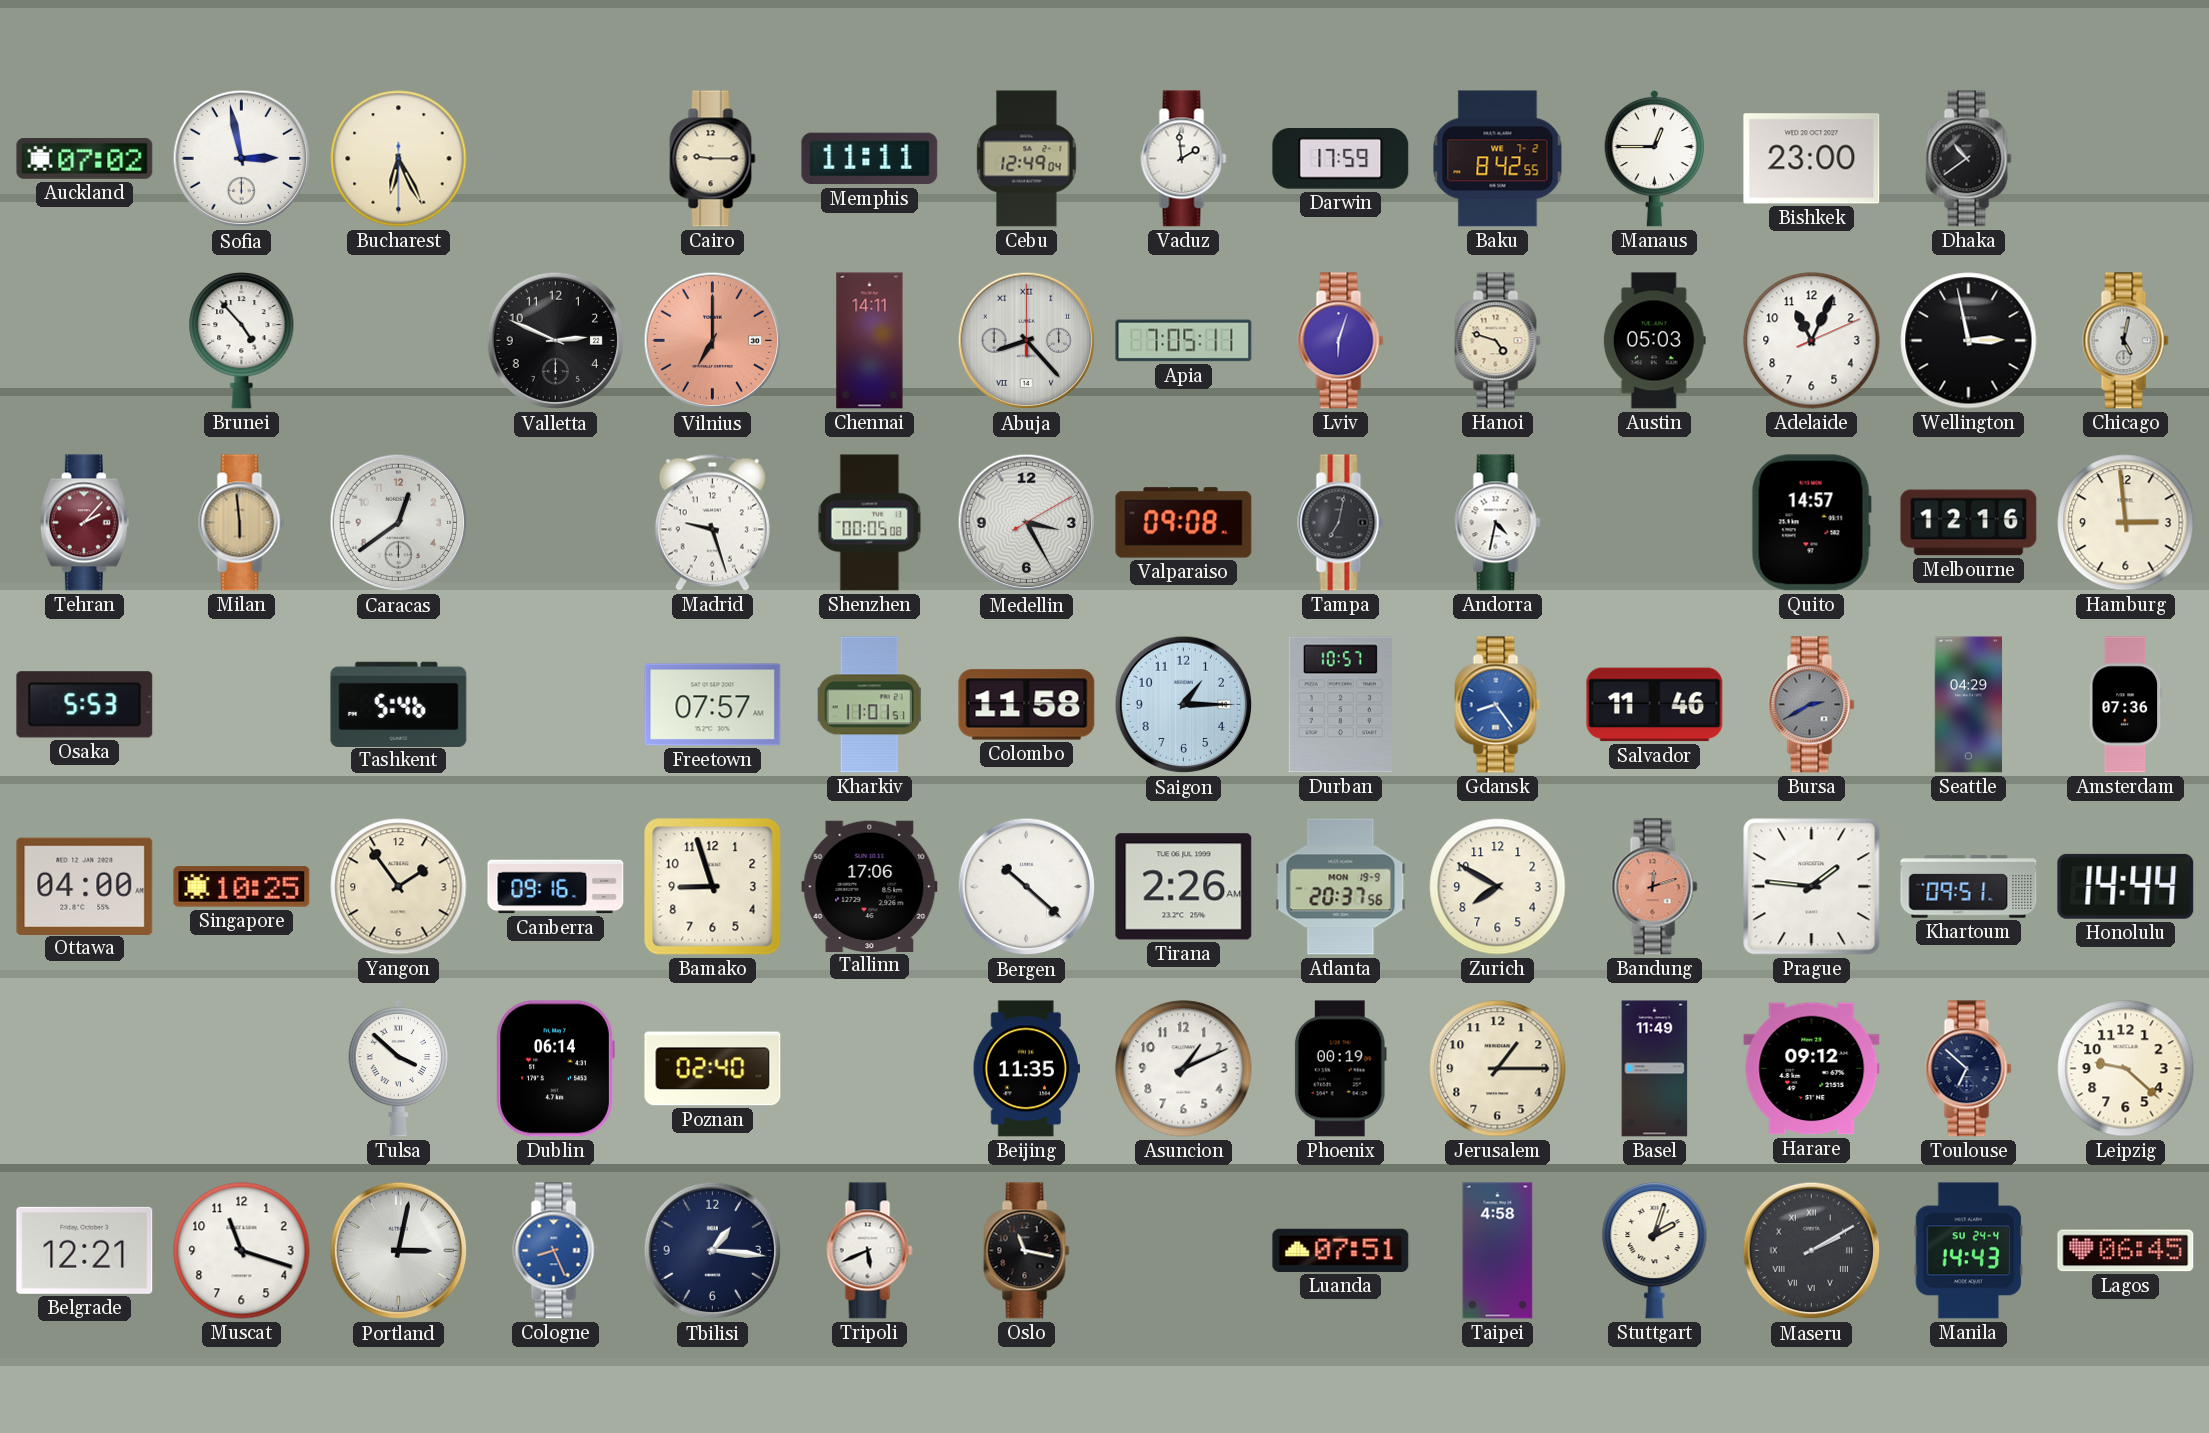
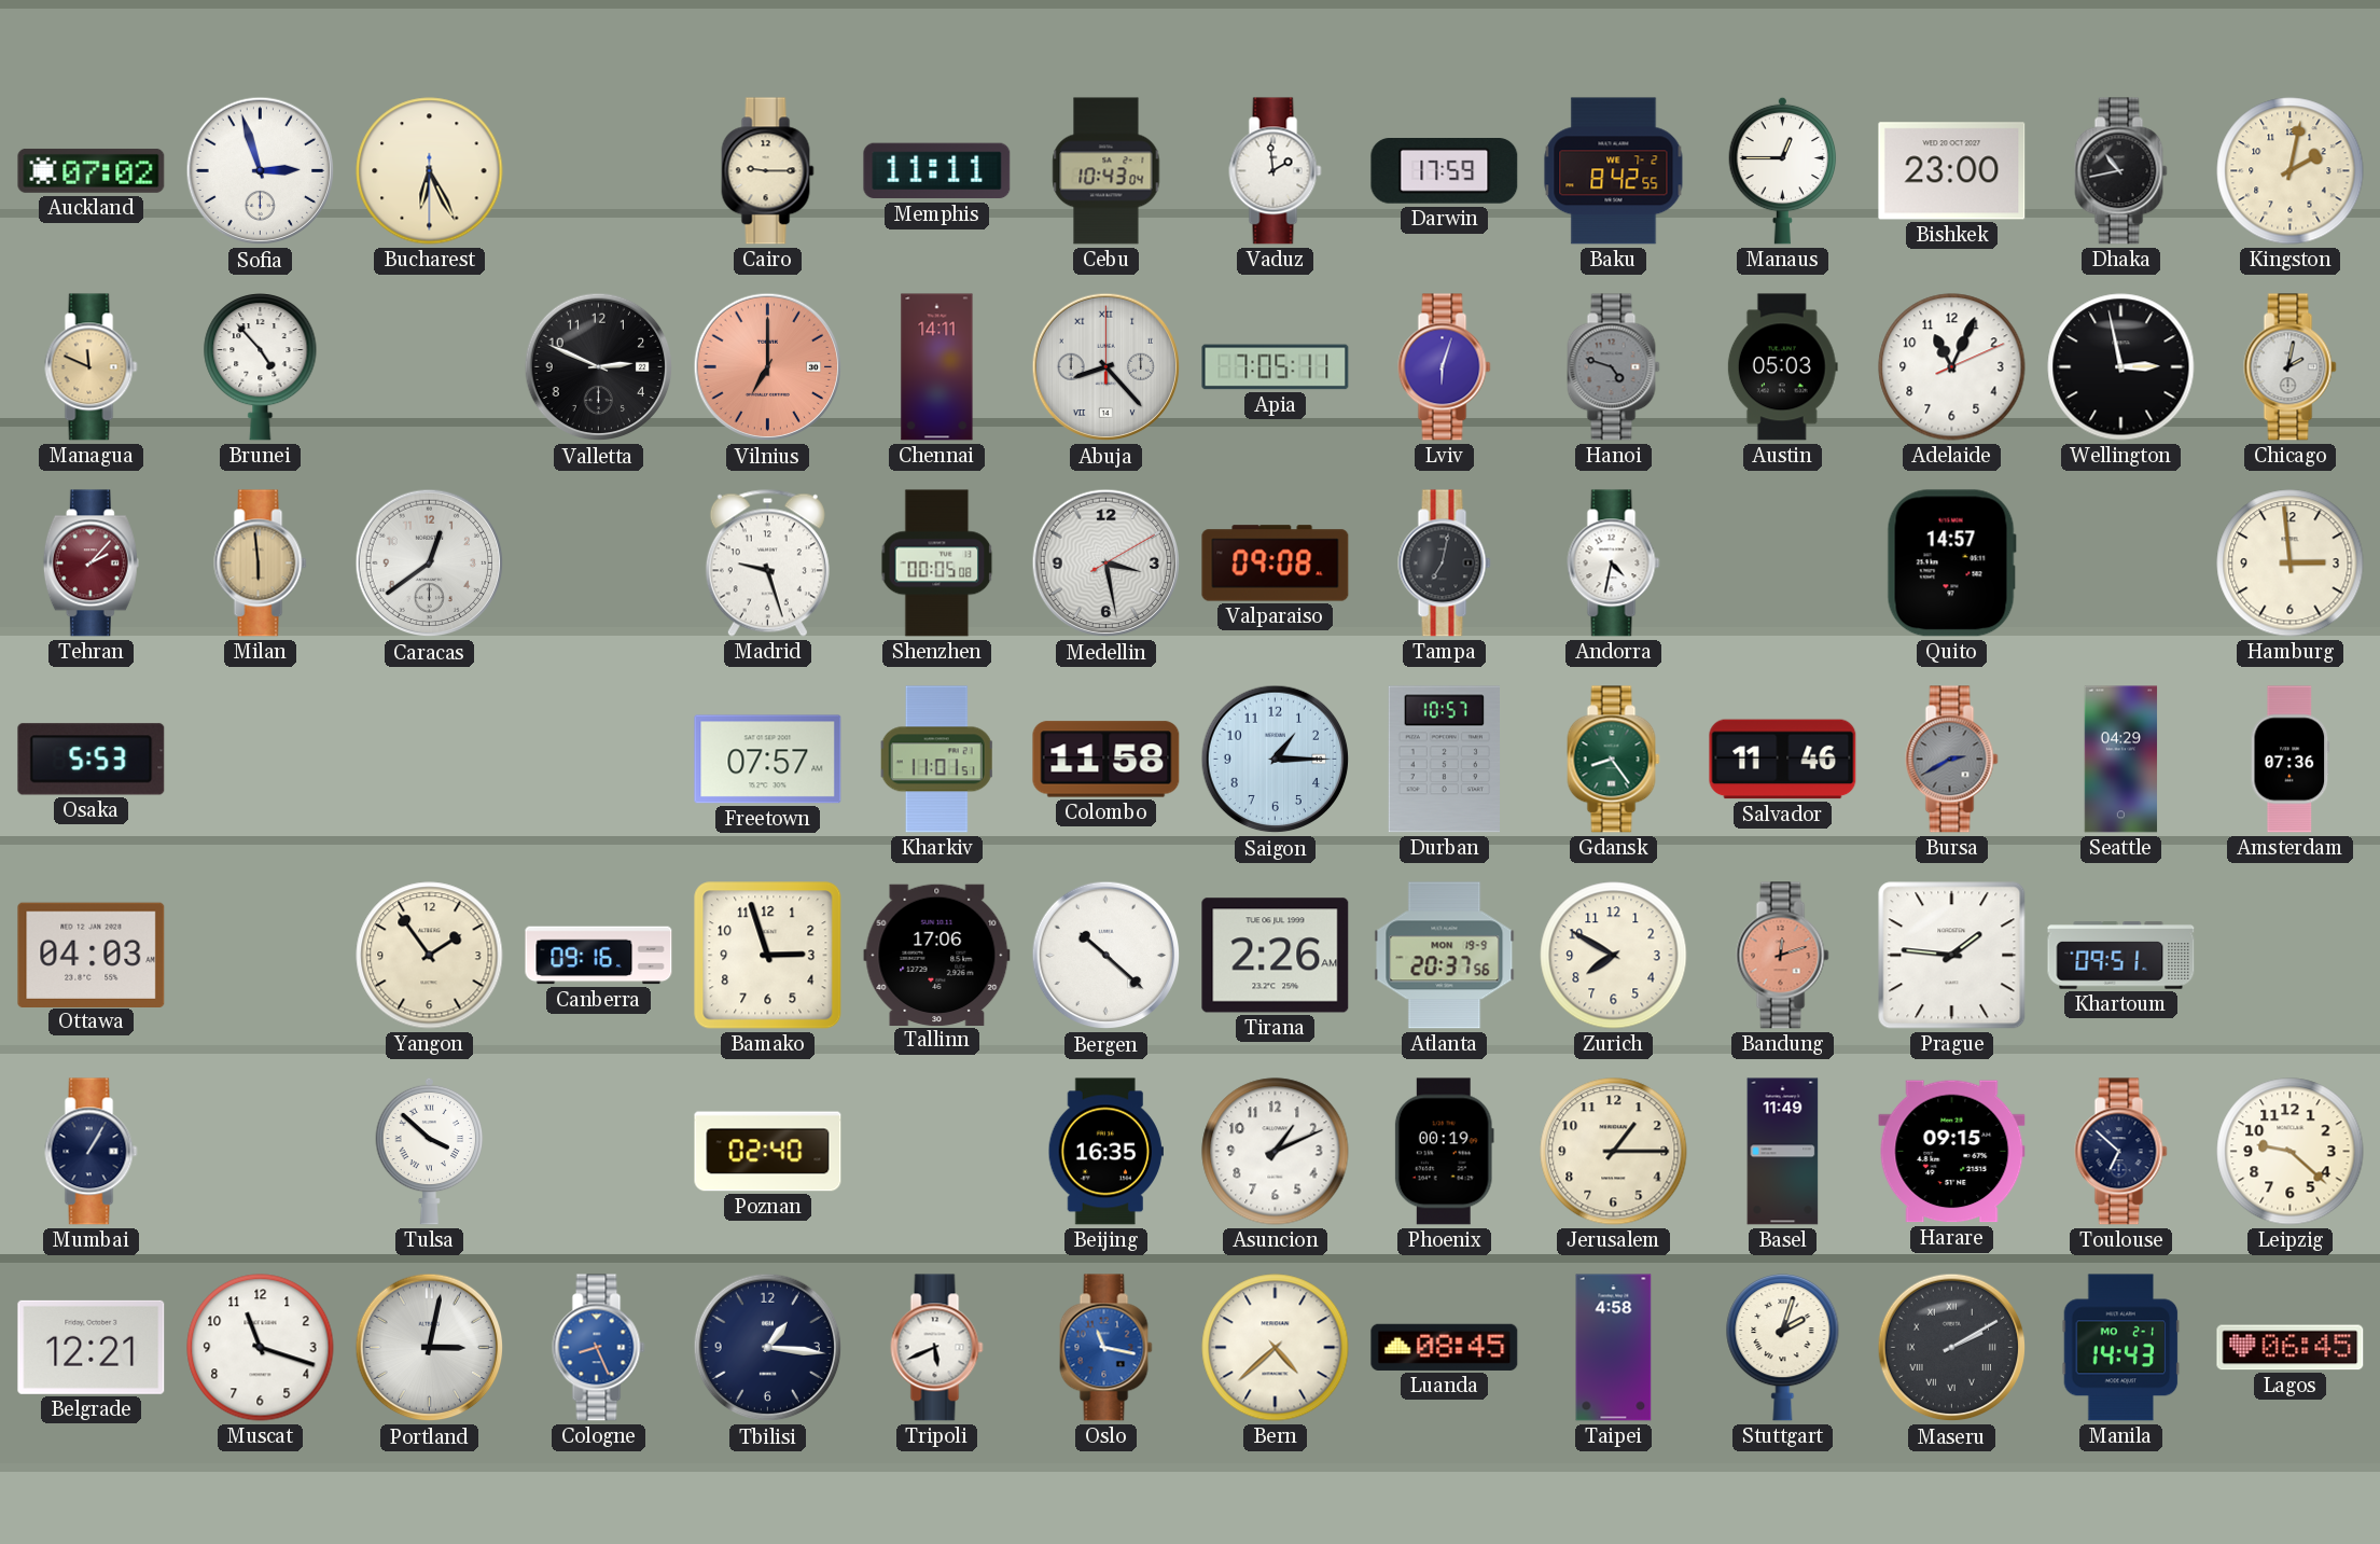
Sofia: 2:58 -> 2:57 (261, 171)
Cebu: 12:49 -> 10:43 (1107, 171)
Dhaka: 10:39 -> 10:43 (2121, 171)
Kingston: none -> 2:02 (2291, 171)
Managua: none -> 11:49 (92, 367)
Hanoi dial: cream -> grey (1614, 367)
Chicago: 5:02 -> 2:02 (2291, 367)
Medellin: 3:25 -> 3:28 (1107, 564)
Melbourne: 12:16 -> none (1969, 523)
Tashkent: 5:46 -> none (399, 704)
Gdansk dial: blue -> green (1614, 760)
Ottawa: 04:00 -> 04:03 (92, 955)
Singapore: 10:25 -> none (242, 887)
Bamako: 8:57 -> 2:57 (768, 956)
Honolulu: 14:44 -> none (2126, 886)
Mumbai: none -> 1:05 (92, 1152)
Dublin: 06:14 -> none (555, 1069)
Beijing: 11:35 -> 16:35 (1105, 1152)
Harare: 09:12 -> 09:15 (1952, 1152)
Oslo dial: black -> blue (1107, 1348)
Bern: none -> 4:38 (1276, 1348)
Luanda: 07:51 -> 08:45 (1445, 1347)
Manila date: SU 24-4 -> MO 2-1 (2121, 1348)
